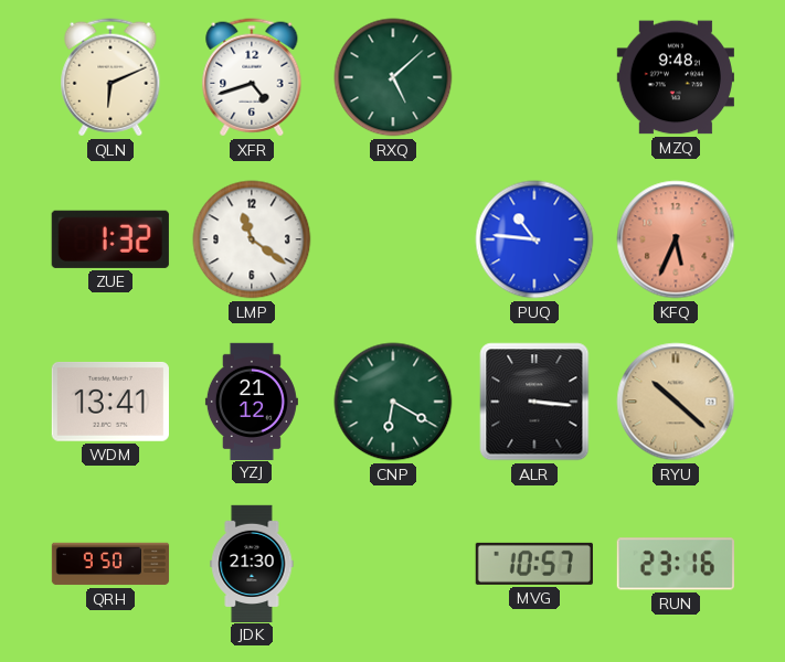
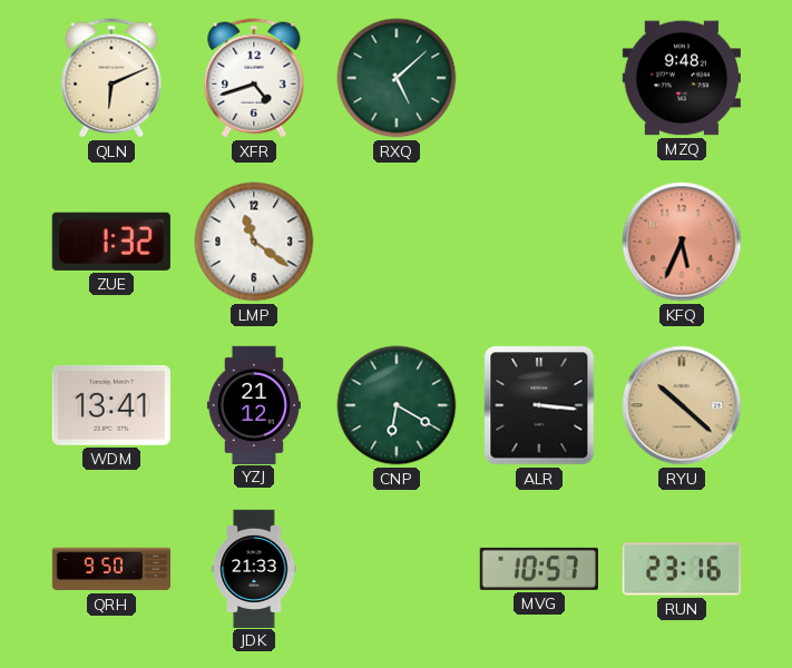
PUQ: 10:46 -> none (534, 239)
JDK: 21:30 -> 21:33 (254, 568)
